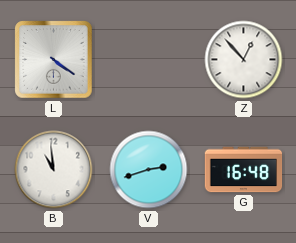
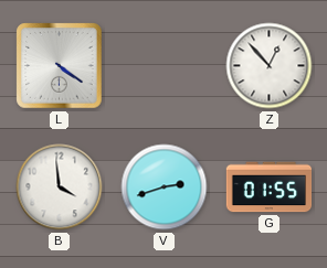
B: 10:59 -> 3:59 (60, 187)
G: 16:48 -> 01:55 (270, 187)
